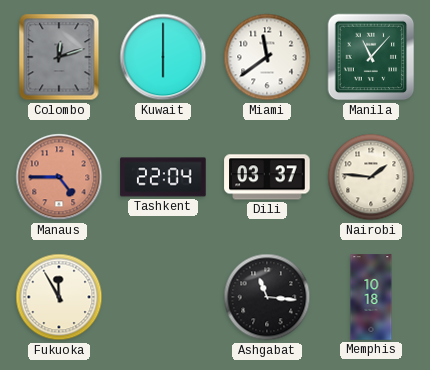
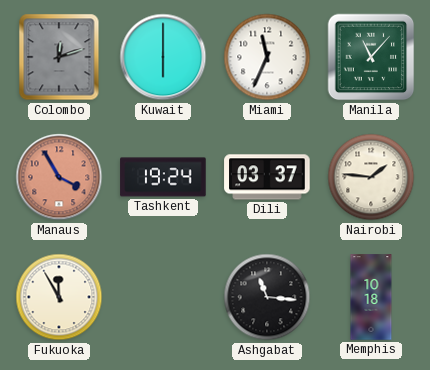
Miami: 11:39 -> 11:34 (267, 57)
Manaus: 4:45 -> 3:55 (59, 177)
Tashkent: 22:04 -> 19:24 (163, 177)
